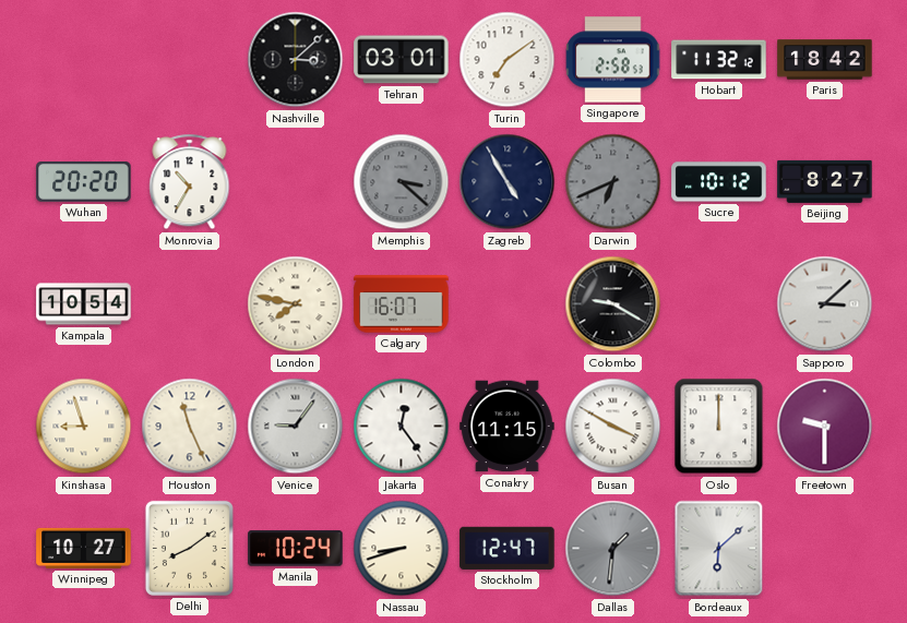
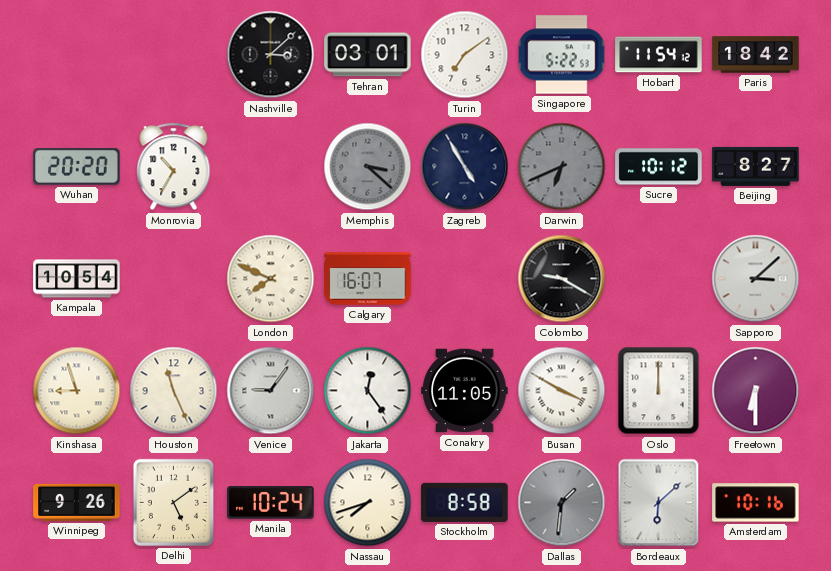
Singapore: 2:58 -> 5:22 (562, 55)
Hobart: 11:32 -> 11:54 (659, 55)
London: 7:47 -> 7:49 (271, 279)
Conakry: 11:15 -> 11:05 (465, 391)
Freetown: 9:30 -> 6:30 (756, 391)
Winnipeg: 10:27 -> 9:26 (77, 502)
Delhi: 8:09 -> 5:09 (173, 502)
Nassau: 8:42 -> 7:42 (368, 503)
Stockholm: 12:47 -> 8:58 (465, 502)
Amsterdam: none -> 10:16 (756, 503)
